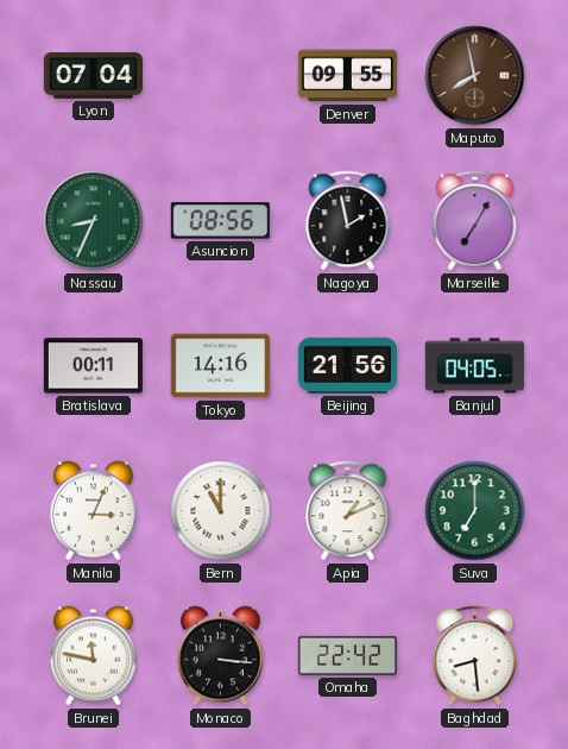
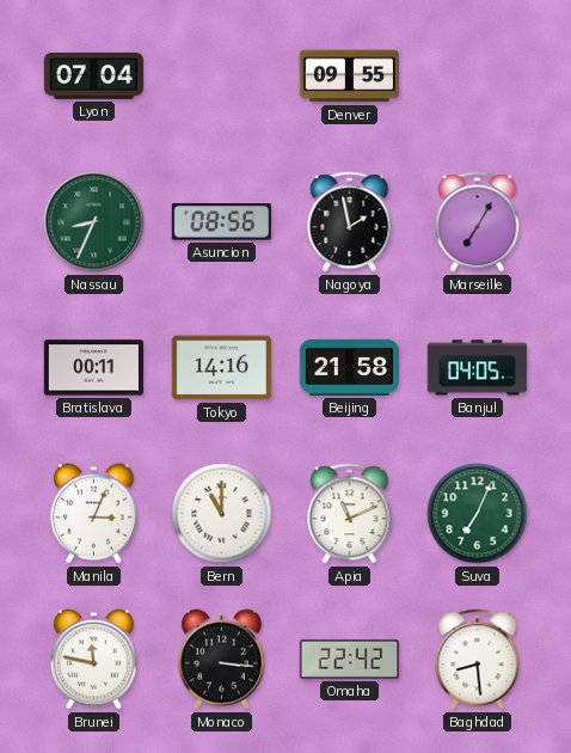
Maputo: 7:58 -> none (475, 76)
Beijing: 21:56 -> 21:58 (349, 367)
Apia: 1:11 -> 11:11 (350, 514)
Suva: 7:00 -> 7:04 (478, 514)
